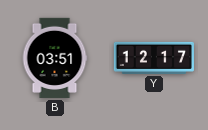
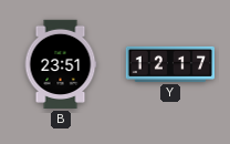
B: 03:51 -> 23:51 (61, 64)
